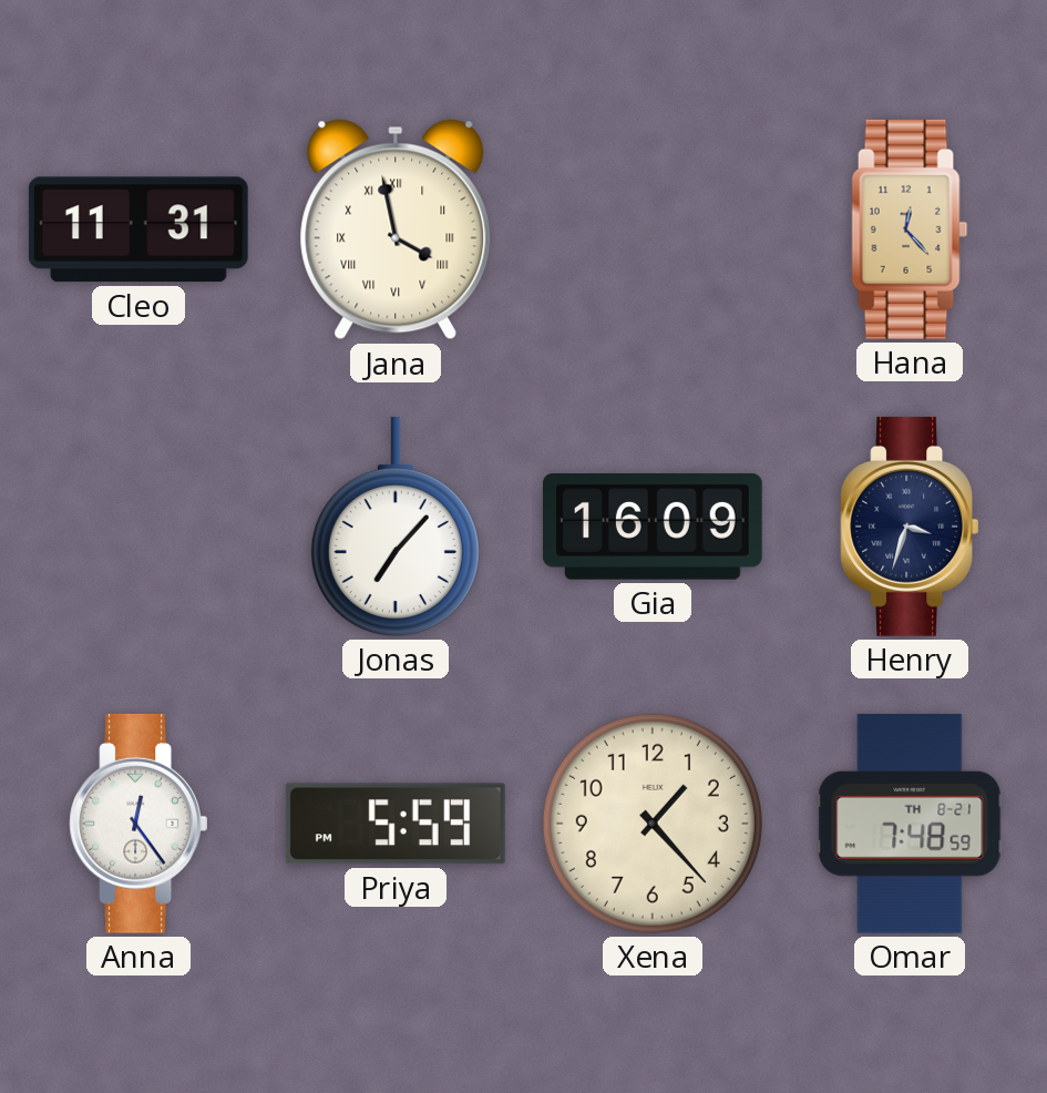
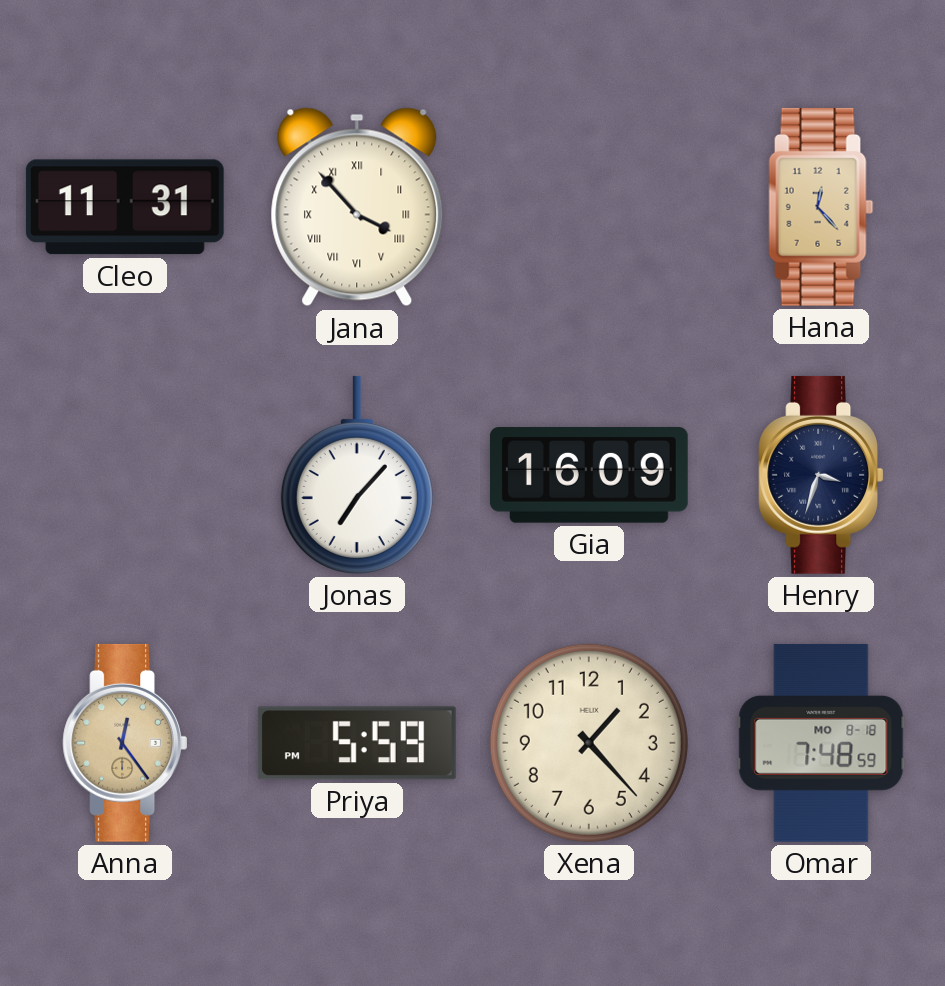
Jana: 3:58 -> 3:53 (357, 207)
Anna dial: white -> champagne (124, 743)
Omar date: TH 8-21 -> MO 8-18 (821, 743)
